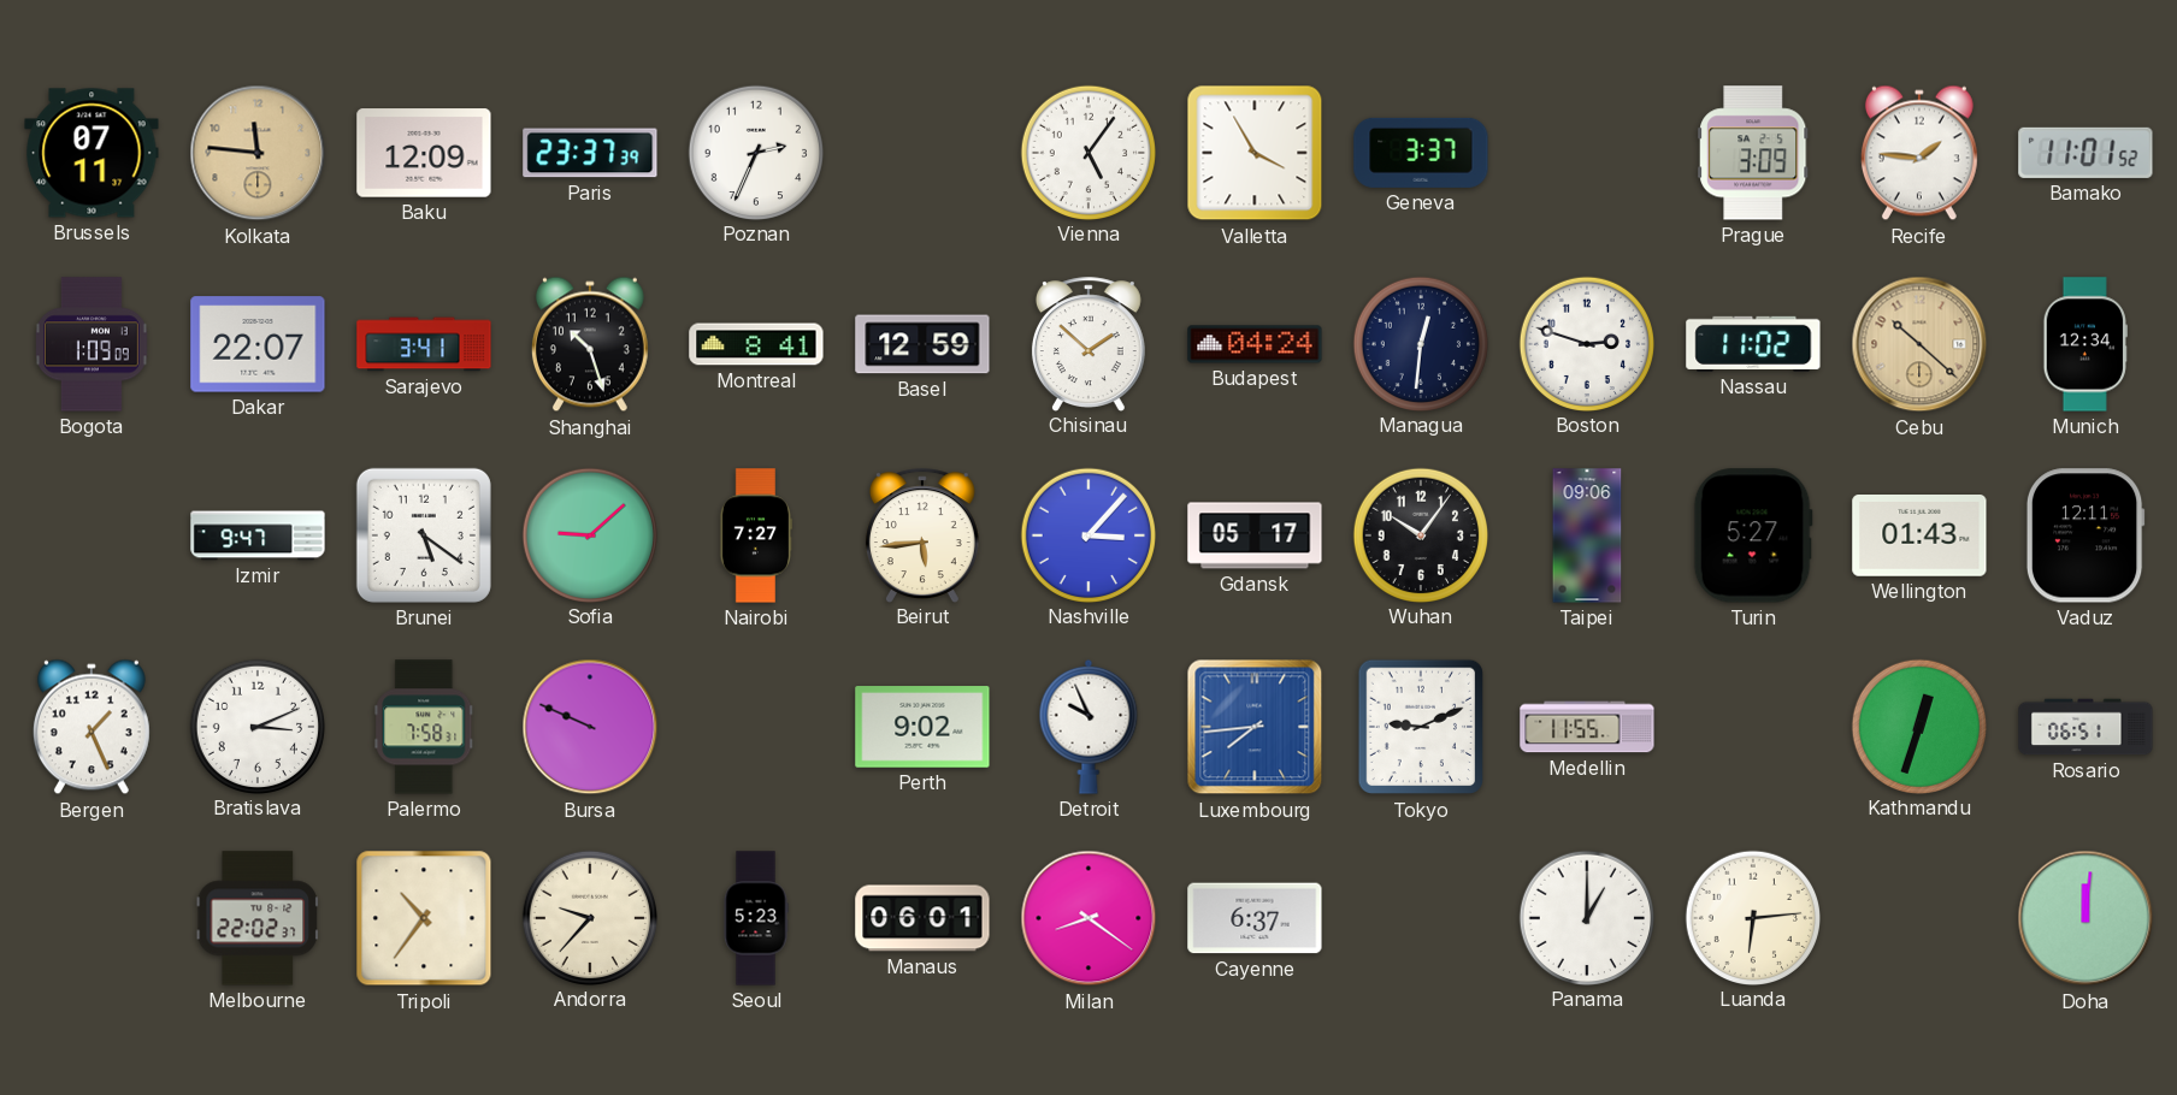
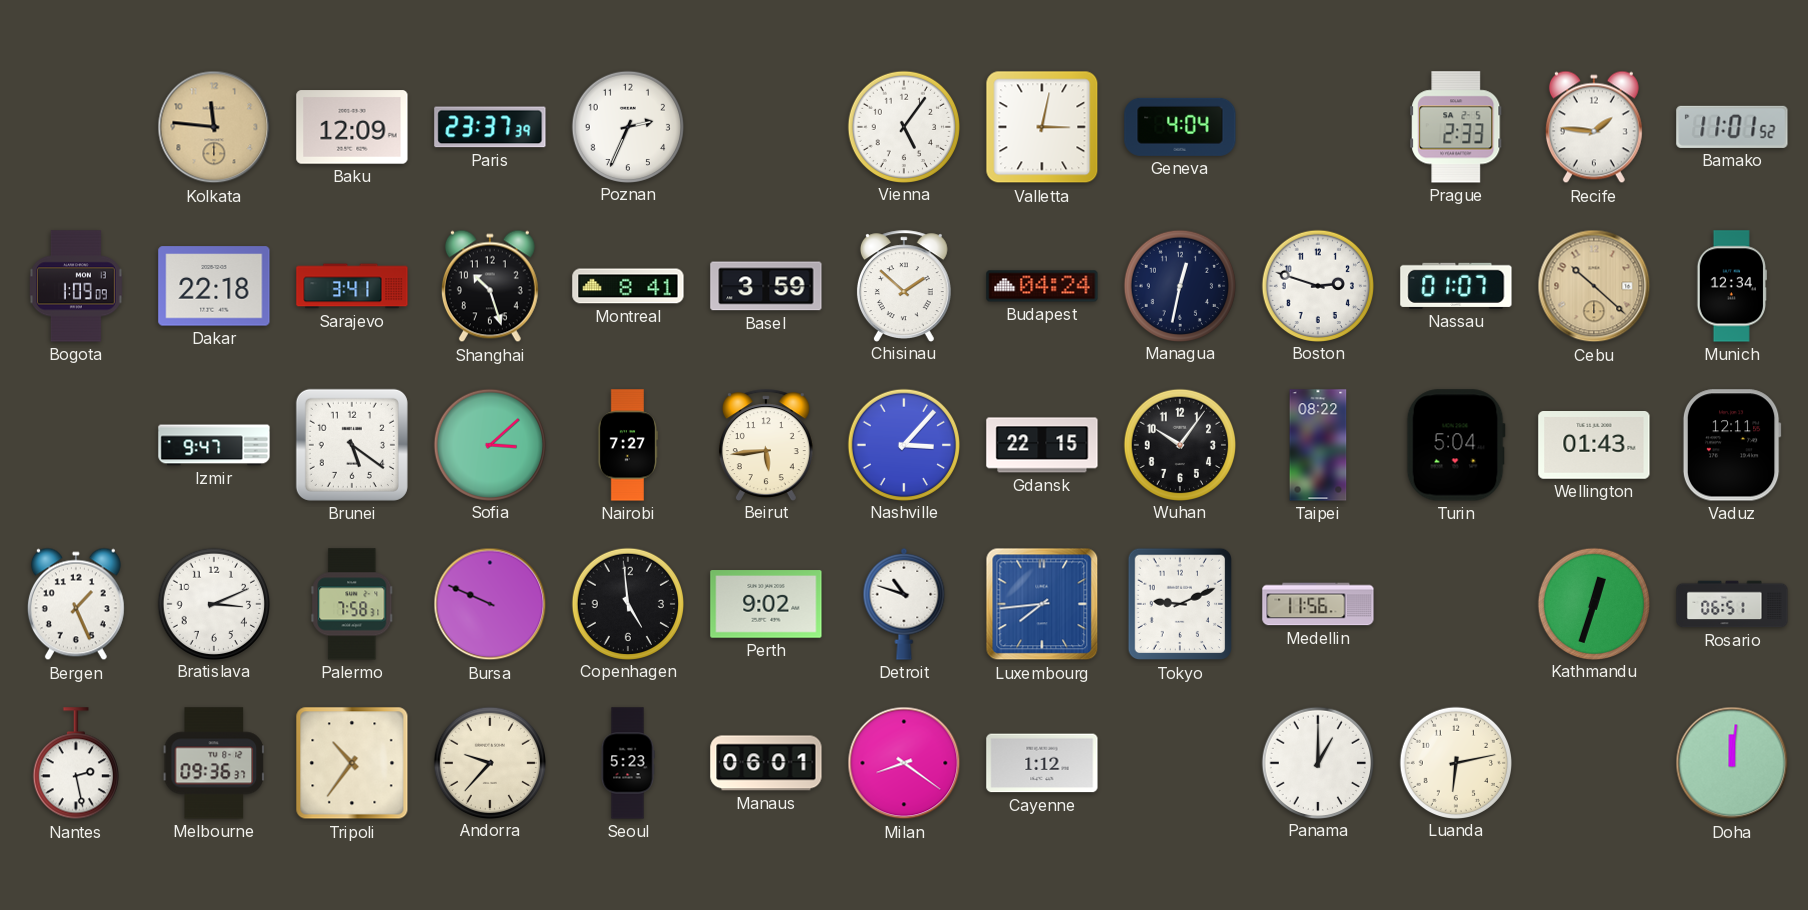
Brussels: 07:11 -> none (92, 153)
Valletta: 3:55 -> 3:02 (1042, 127)
Geneva: 3:37 -> 4:04 (1180, 127)
Prague: 3:09 -> 2:33 (1457, 127)
Dakar: 22:07 -> 22:18 (214, 286)
Basel: 12:59 -> 3:59 (766, 286)
Managua: 12:31 -> 12:32 (1179, 285)
Nassau: 11:02 -> 01:07 (1456, 286)
Sofia: 9:08 -> 3:08 (489, 444)
Gdansk: 05:17 -> 22:15 (1042, 445)
Taipei: 09:06 -> 08:22 (1318, 445)
Turin: 5:27 -> 5:04 (1456, 445)
Copenhagen: none -> 4:59 (627, 603)
Detroit: 9:56 -> 10:48 (904, 604)
Medellin: 11:55 -> 11:56 (1318, 604)
Nantes: none -> 2:28 (76, 764)
Melbourne: 22:02 -> 09:36 (213, 763)
Cayenne: 6:37 -> 1:12 (1042, 763)
Luanda: 6:14 -> 6:13 (1455, 762)
